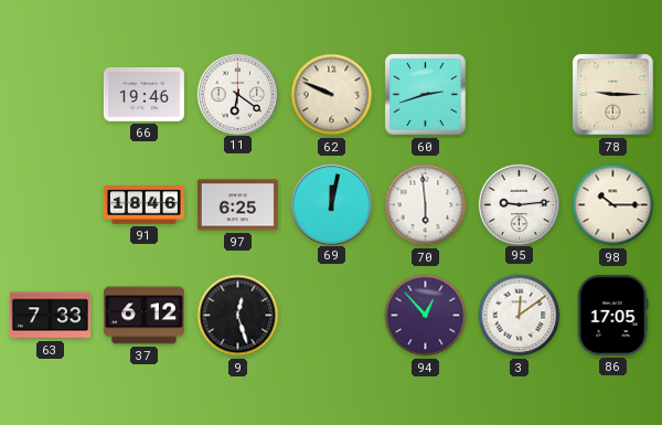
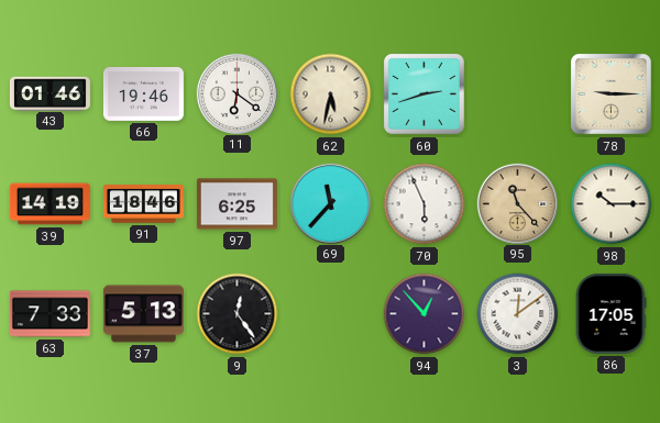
43: none -> 01:46 (50, 93)
62: 9:49 -> 5:32 (331, 94)
39: none -> 14:19 (50, 204)
69: 12:02 -> 11:37 (330, 203)
70: 5:59 -> 5:56 (425, 204)
95: 9:14 -> 11:23 (517, 203)
95 dial: white -> champagne (517, 203)
37: 6:12 -> 5:13 (143, 314)
9: 12:27 -> 12:24 (238, 314)
